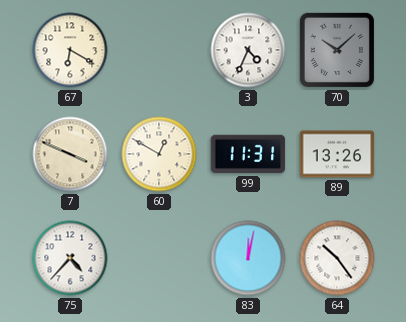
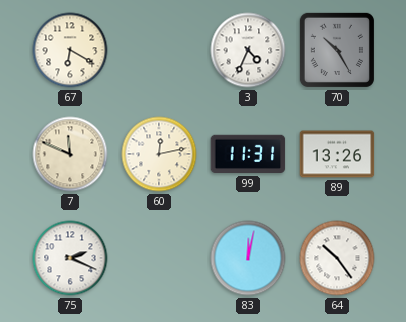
70: 10:08 -> 10:25 (337, 50)
7: 3:49 -> 11:49 (70, 154)
60: 12:50 -> 12:13 (159, 154)
75: 4:37 -> 2:19 (70, 258)
